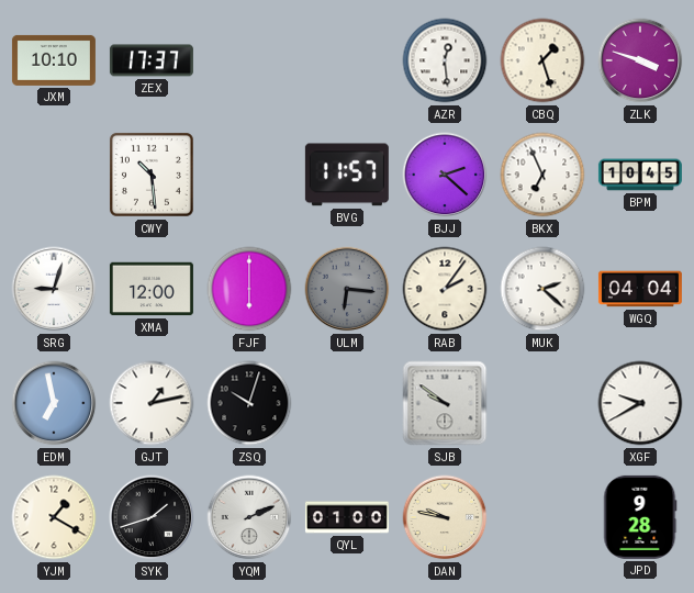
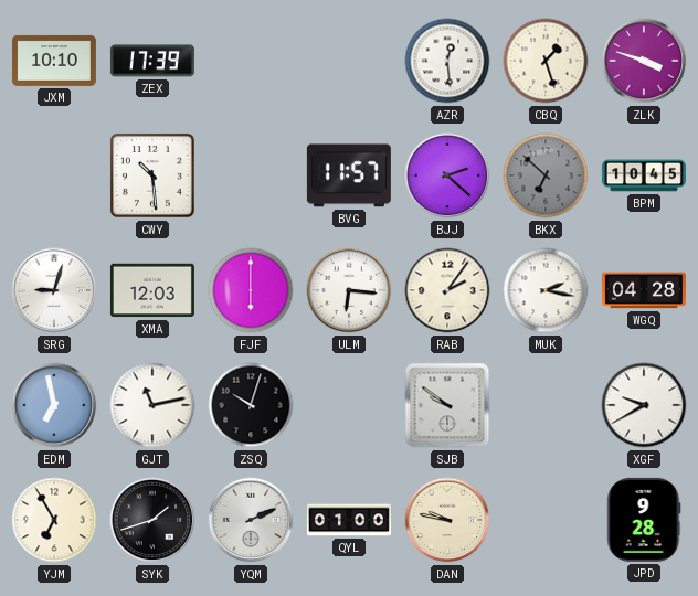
ZEX: 17:37 -> 17:39 (152, 61)
BKX: 6:56 -> 6:52 (546, 175)
BKX dial: white -> grey (546, 175)
XMA: 12:00 -> 12:03 (152, 290)
ULM dial: grey -> white (349, 290)
MUK: 2:22 -> 2:17 (546, 290)
WGQ: 04:04 -> 04:28 (644, 290)
GJT: 1:13 -> 11:13 (152, 405)
YJM: 1:20 -> 6:55 (54, 520)
